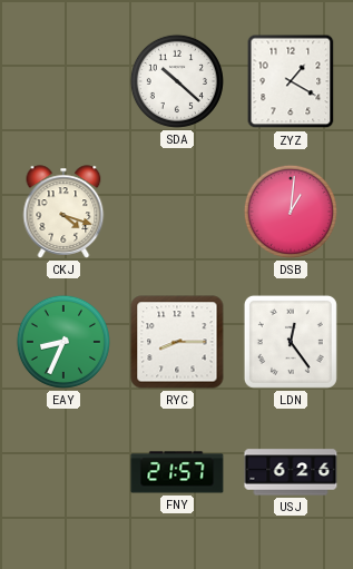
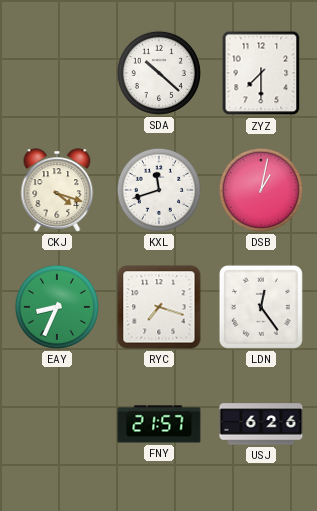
ZYZ: 1:20 -> 7:30 (261, 73)
KXL: none -> 11:42 (159, 190)
DSB: 1:01 -> 1:02 (261, 190)
RYC: 8:15 -> 7:18 (159, 307)
